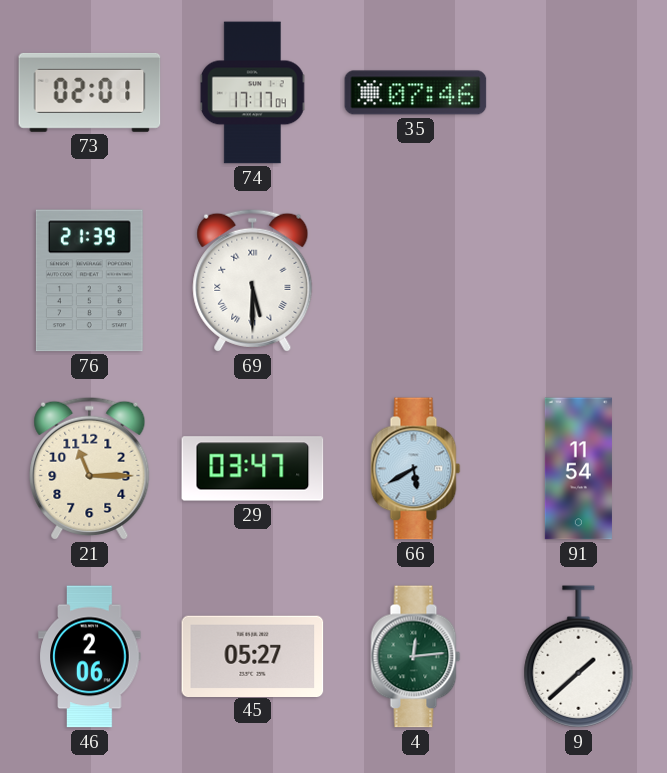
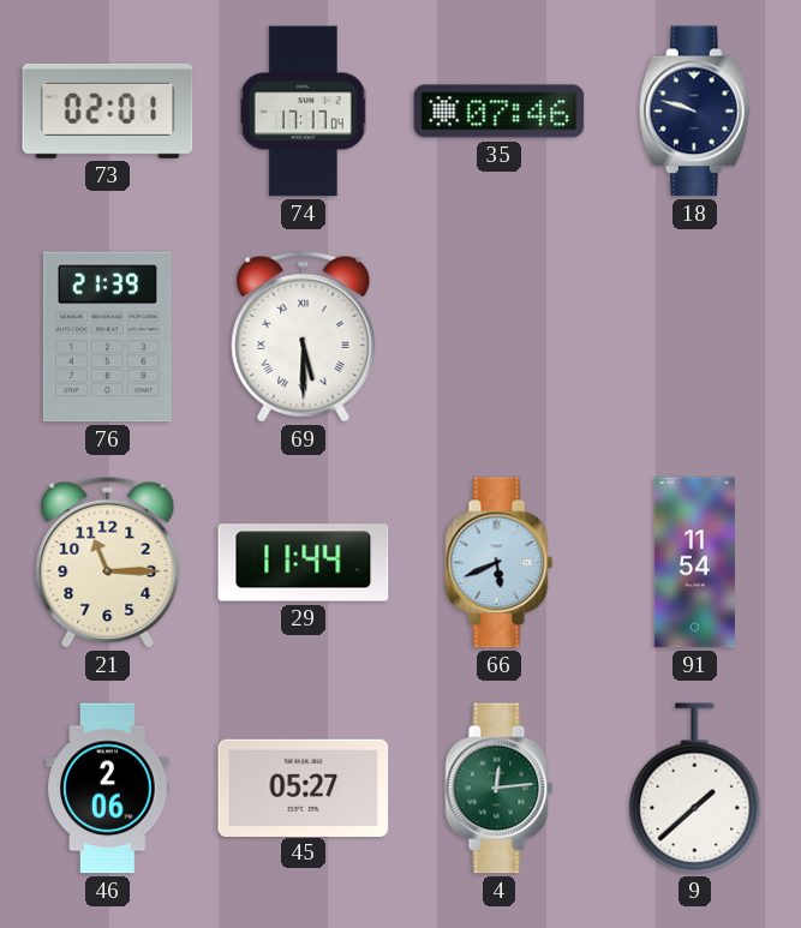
18: none -> 9:48 (694, 112)
29: 03:47 -> 11:44 (304, 563)
66: 5:40 -> 5:41 (500, 563)
